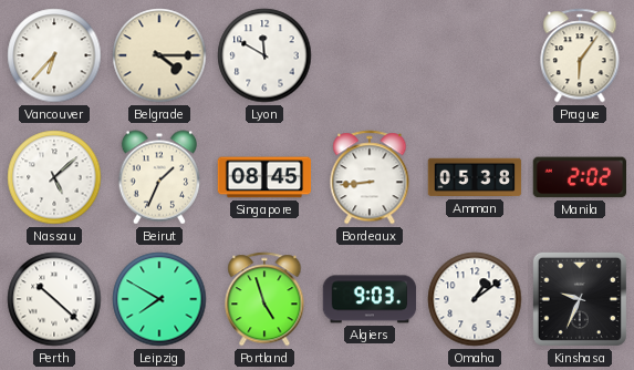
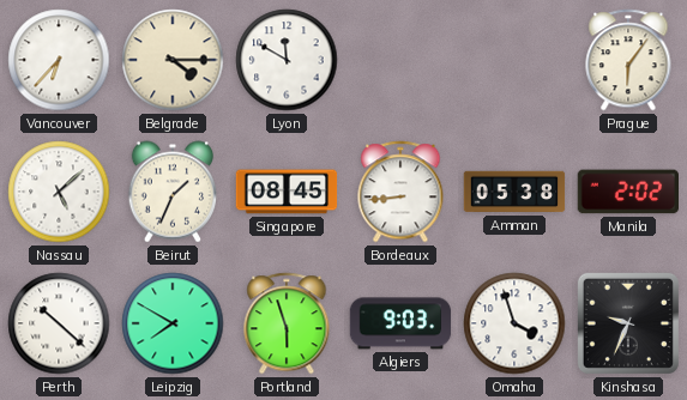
Portland: 4:57 -> 5:57 (287, 323)
Omaha: 1:09 -> 3:57 (514, 323)
